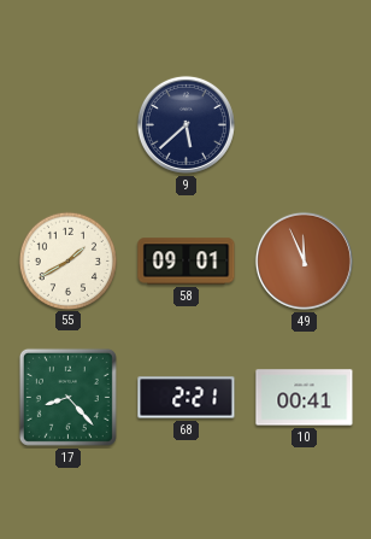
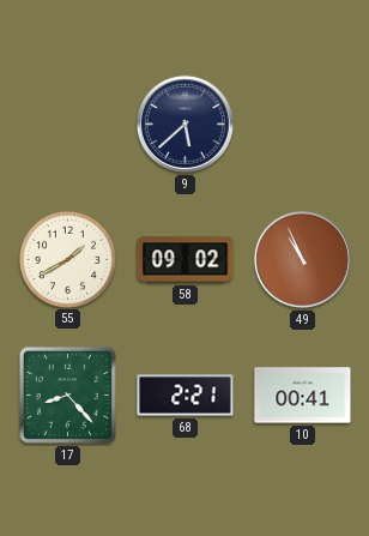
58: 09:01 -> 09:02 (186, 260)
49: 11:56 -> 10:56 (302, 259)
